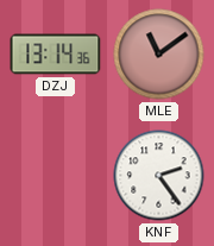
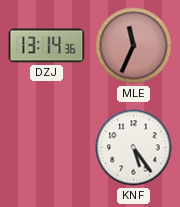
MLE: 11:09 -> 11:34 (134, 46)
KNF: 2:24 -> 5:24 (134, 148)
